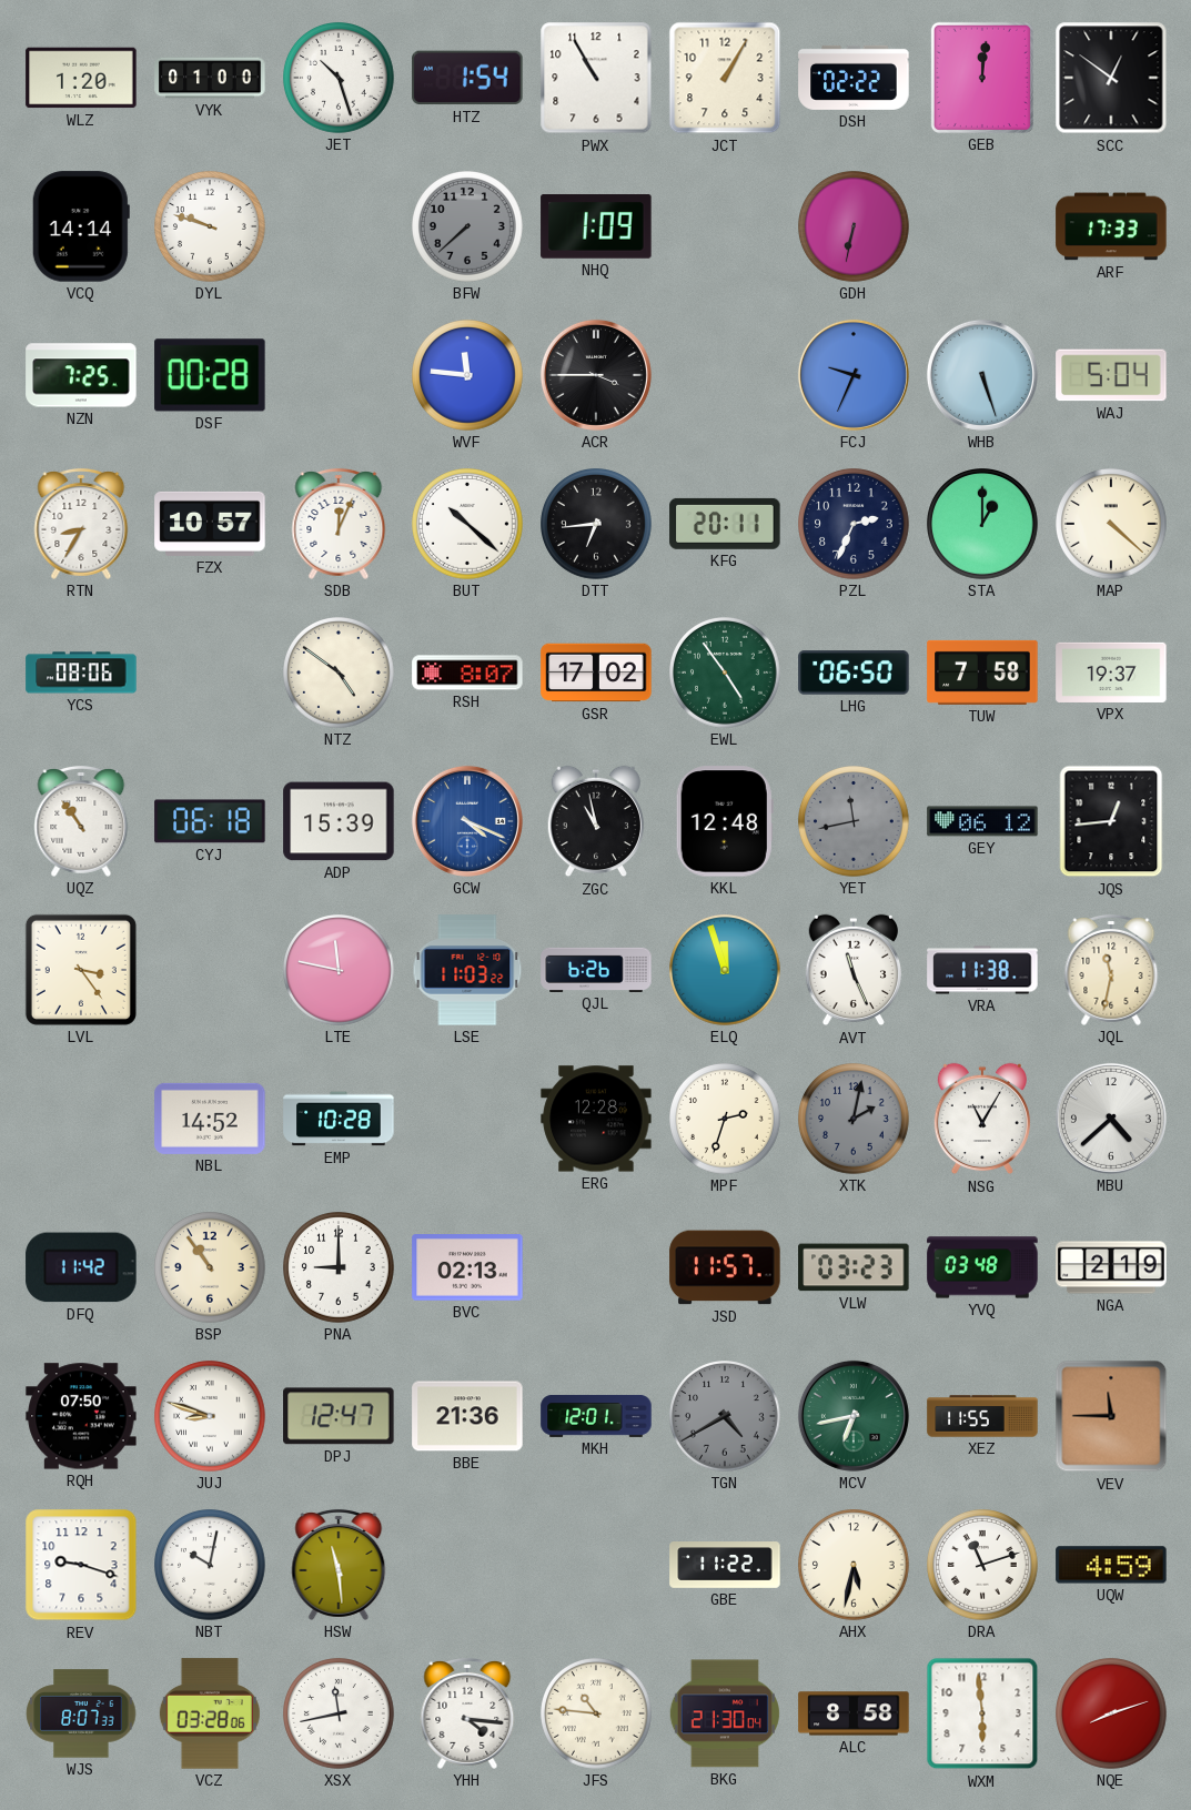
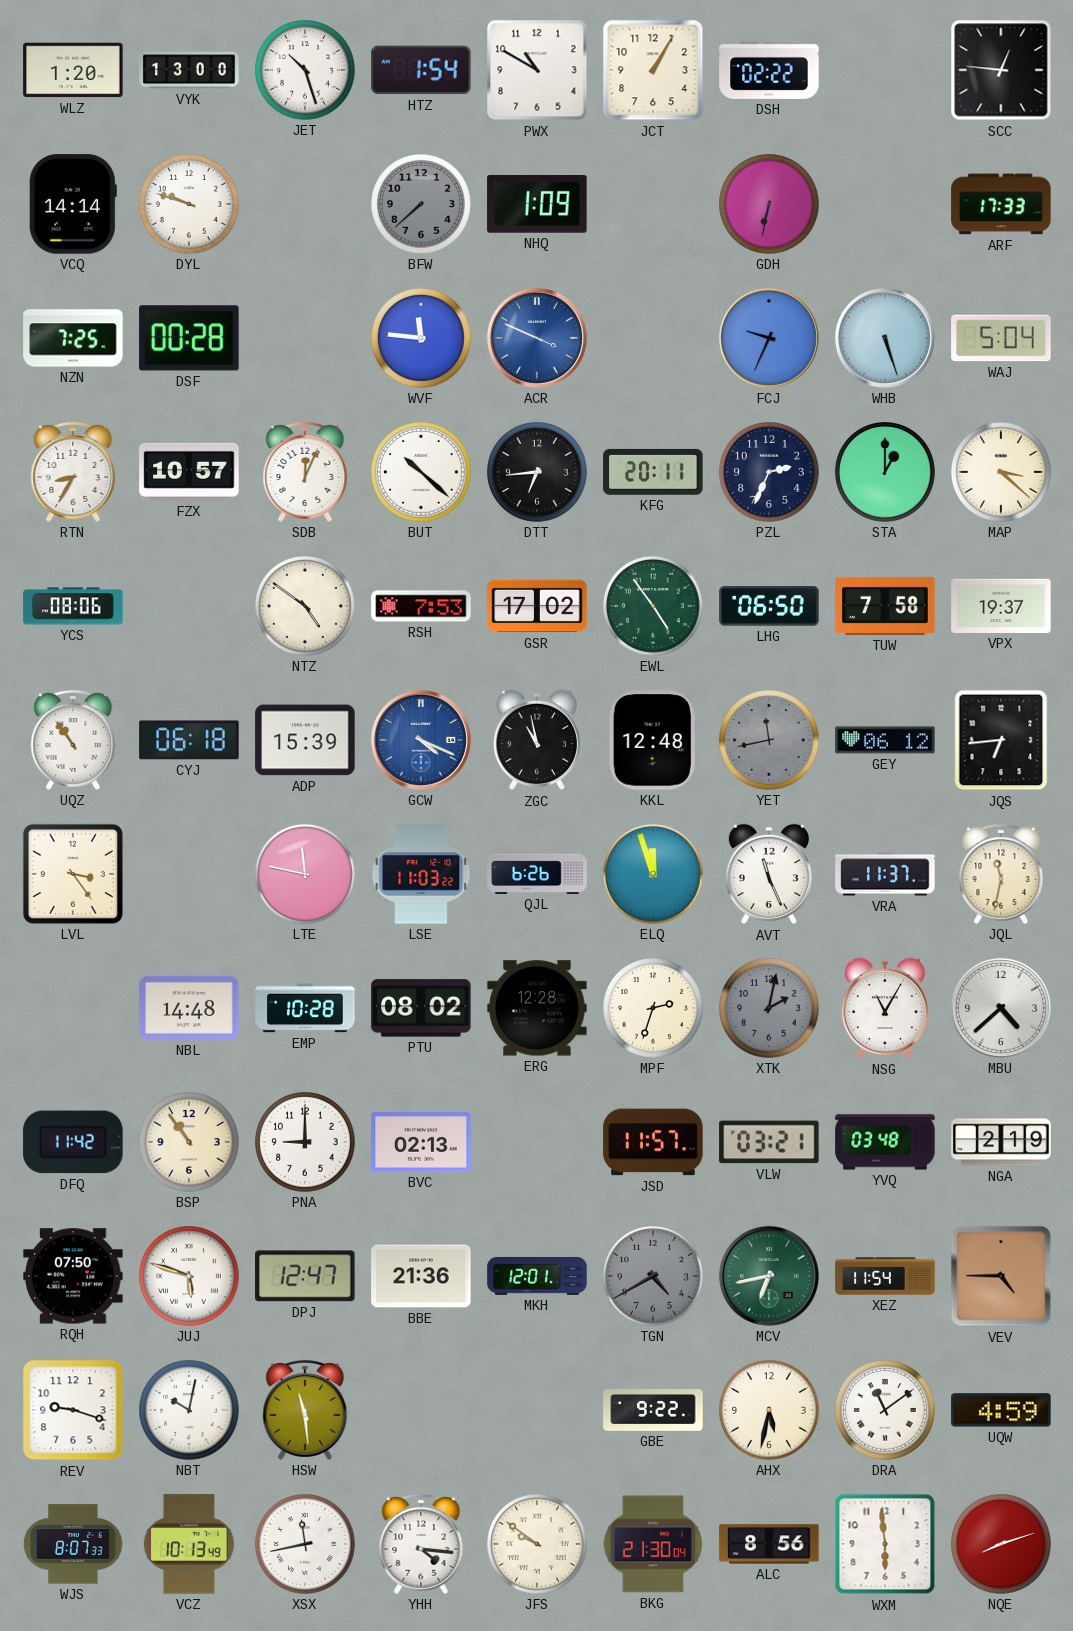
VYK: 01:00 -> 13:00 (189, 70)
PWX: 10:55 -> 10:50 (537, 70)
GEB: 12:01 -> none (982, 78)
SCC: 12:51 -> 12:46 (1001, 70)
ACR: 3:45 -> 3:49 (537, 338)
ACR dial: black -> blue (537, 338)
MAP: 4:22 -> 3:22 (1002, 473)
RSH: 8:07 -> 7:53 (421, 606)
JQS: 12:44 -> 6:44 (1001, 740)
VRA: 11:38 -> 11:37 (885, 874)
NBL: 14:52 -> 14:48 (189, 1008)
PTU: none -> 08:02 (421, 1008)
VLW: 03:23 -> 03:21 (769, 1142)
JUJ: 8:48 -> 5:48 (190, 1277)
XEZ: 11:55 -> 11:54 (885, 1276)
VEV: 11:45 -> 4:45 (1001, 1276)
GBE: 11:22 -> 9:22 (653, 1410)
DRA: 11:12 -> 11:09 (886, 1411)
VCZ: 03:28 -> 10:13 (189, 1544)
JFS: 10:46 -> 9:51 (538, 1545)
ALC: 8:58 -> 8:56 (769, 1544)
